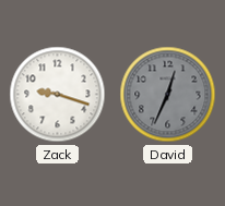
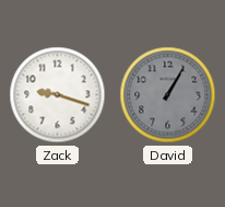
David: 12:34 -> 1:05 (168, 95)
